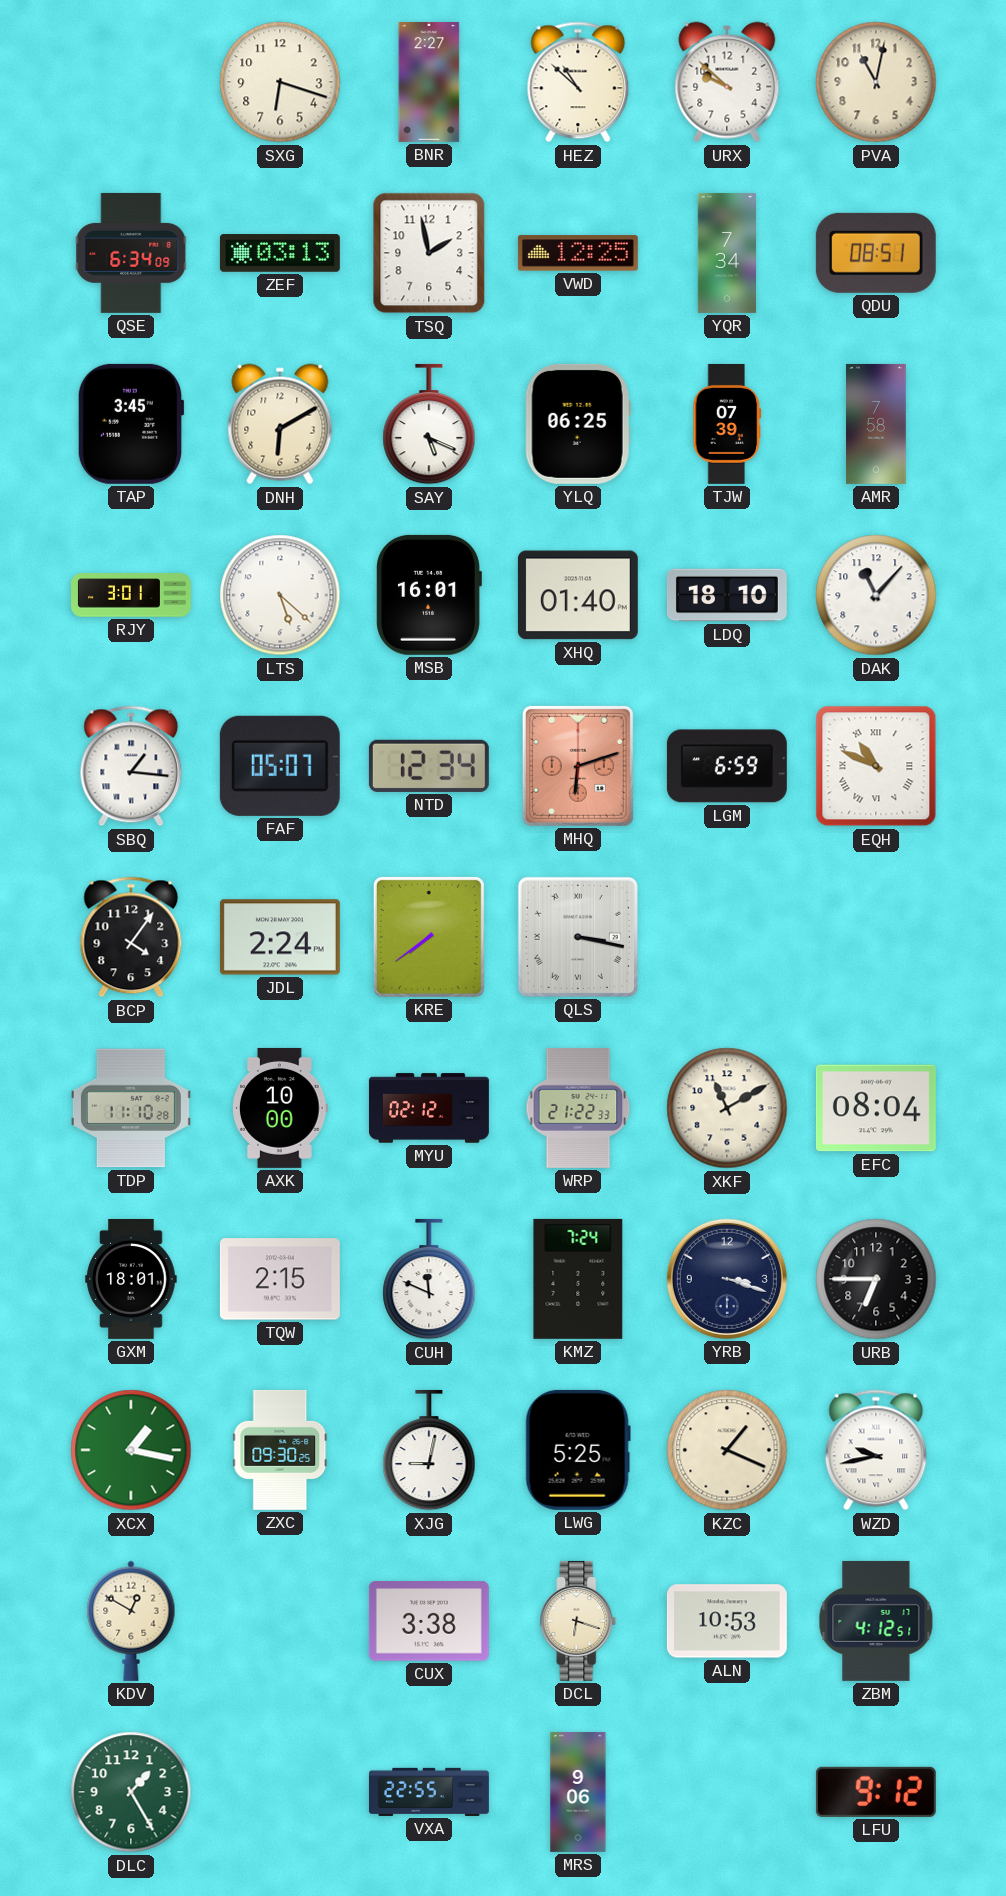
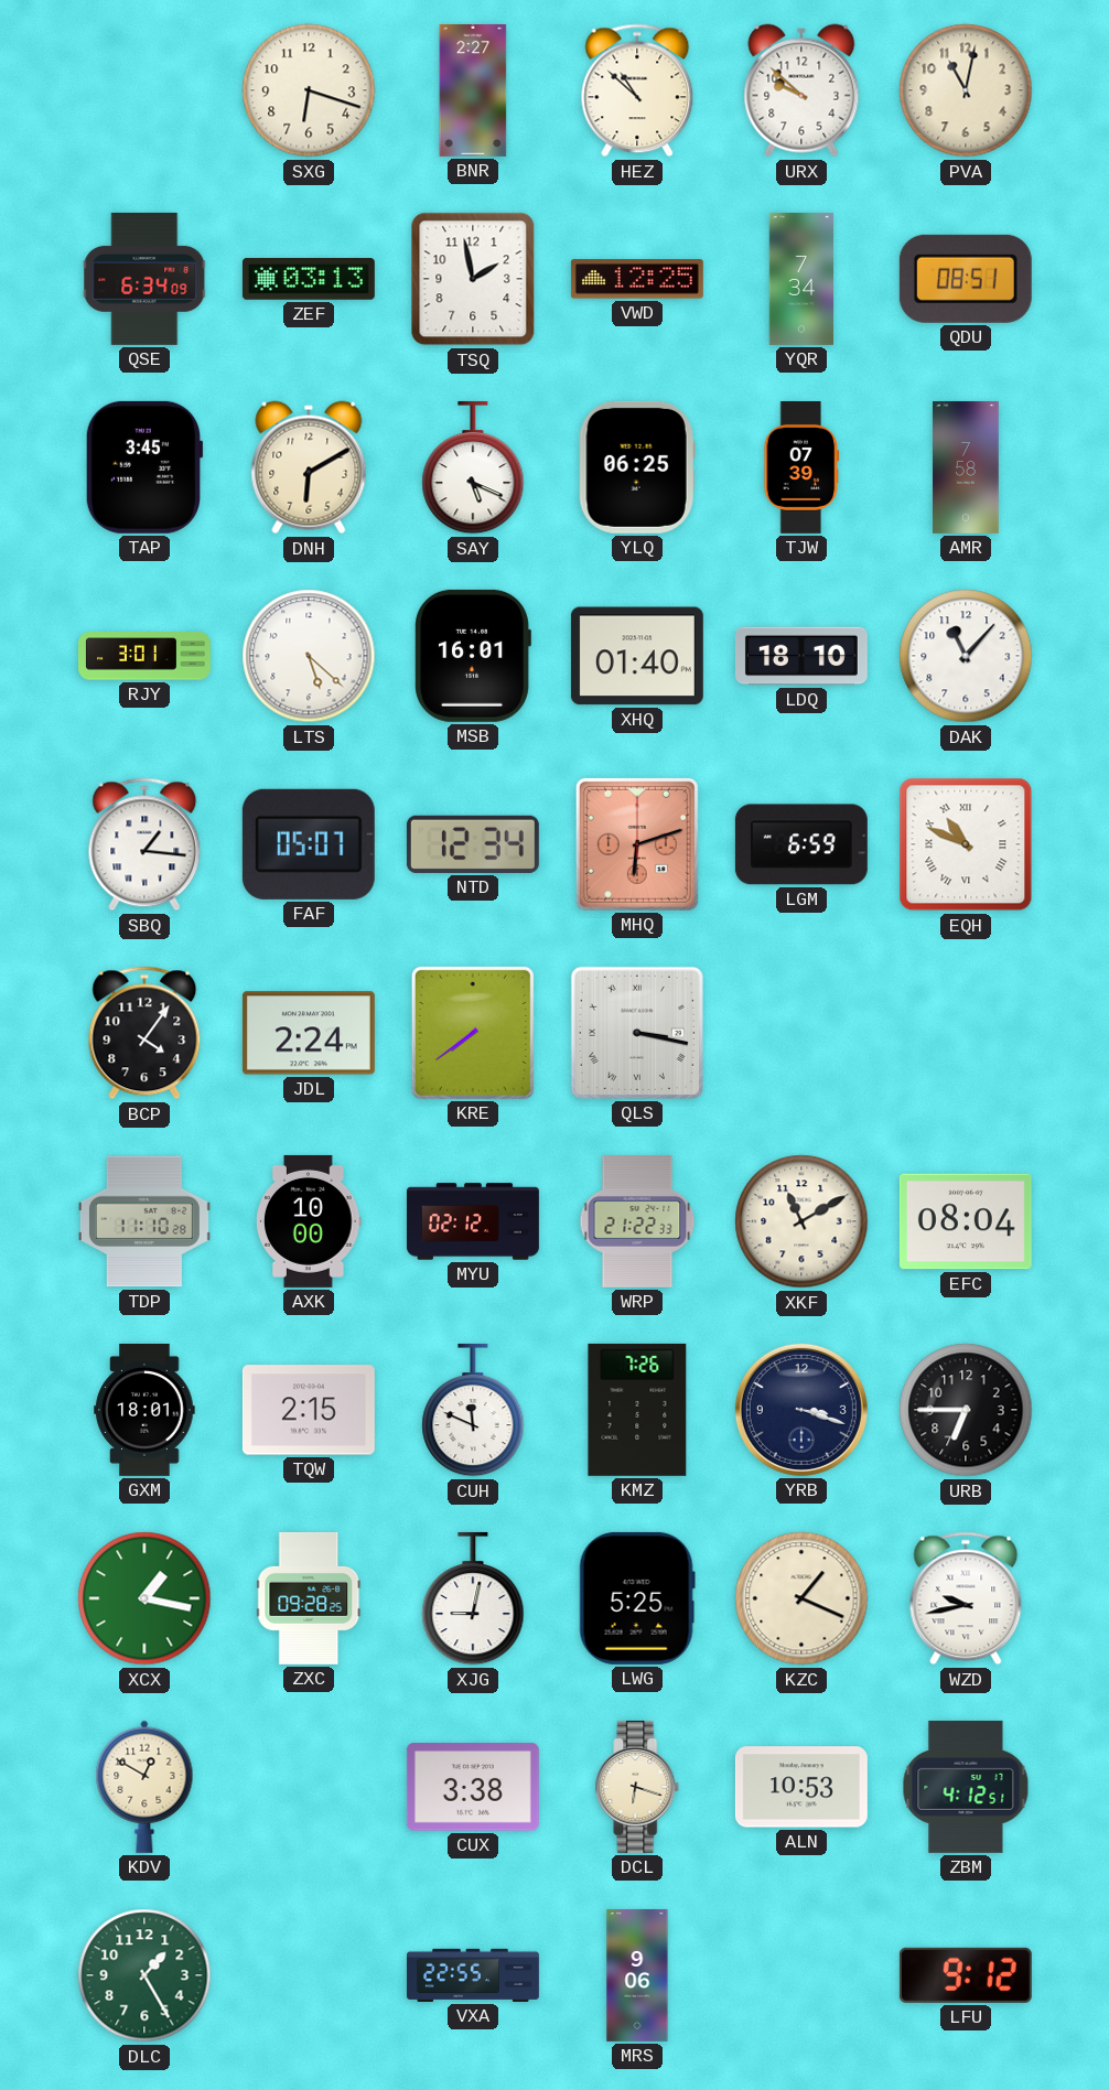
KMZ: 7:24 -> 7:26 (637, 1410)
ZXC: 09:30 -> 09:28 (309, 1598)
